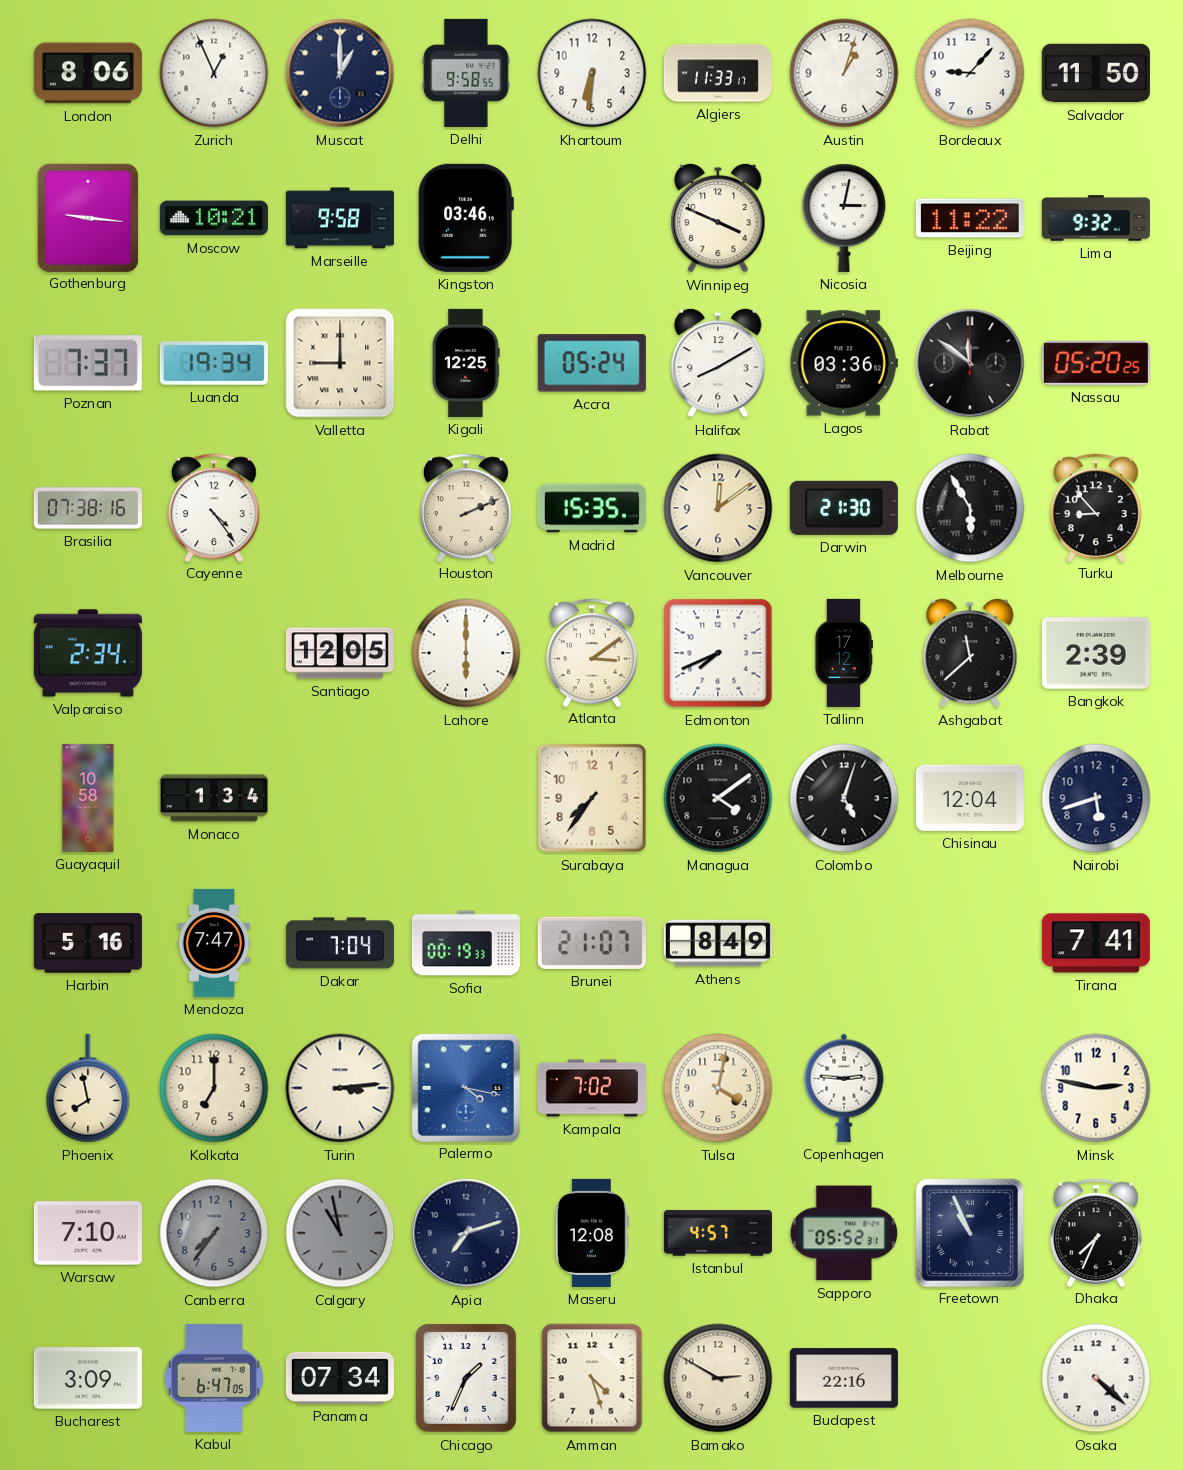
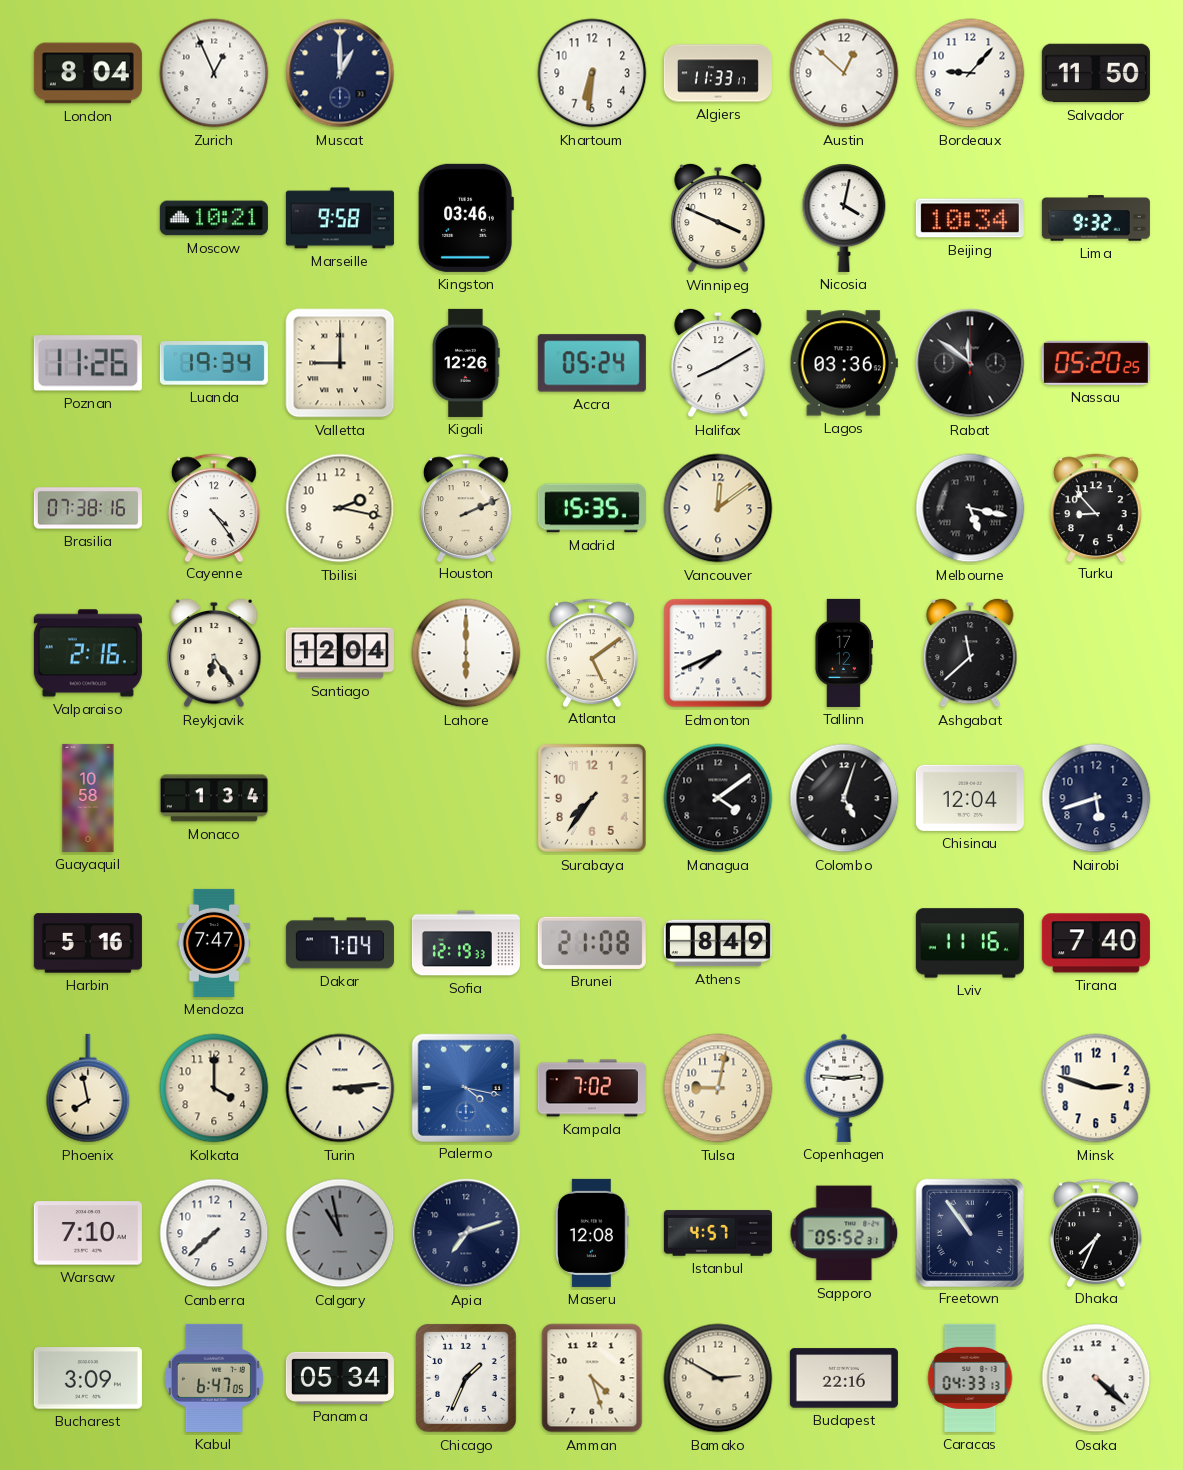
London: 8:06 -> 8:04 (88, 73)
Delhi: 9:58 -> none (466, 73)
Austin: 1:03 -> 12:52 (844, 73)
Gothenburg: 9:16 -> none (87, 217)
Nicosia: 3:02 -> 4:02 (844, 218)
Beijing: 11:22 -> 10:34 (970, 218)
Poznan: 7:37 -> 11:26 (88, 363)
Kigali: 12:25 -> 12:26 (466, 363)
Tbilisi: none -> 2:17 (340, 508)
Darwin: 21:30 -> none (844, 508)
Melbourne: 5:55 -> 5:17 (970, 508)
Valparaiso: 2:34 -> 2:16 (88, 653)
Reykjavik: none -> 6:24 (214, 653)
Santiago: 12:05 -> 12:04 (340, 653)
Atlanta: 3:09 -> 5:09 (593, 652)
Bangkok: 2:39 -> none (1096, 653)
Sofia: 00:19 -> 12:19 (466, 943)
Brunei: 21:07 -> 21:08 (592, 943)
Lviv: none -> 11:16 (970, 943)
Tirana: 7:41 -> 7:40 (1096, 943)
Kolkata: 7:00 -> 4:00 (214, 1088)
Tulsa: 4:02 -> 9:02 (718, 1088)
Minsk: 2:47 -> 2:48 (1096, 1088)
Canberra: 7:36 -> 7:38 (214, 1233)
Canberra dial: grey -> white (214, 1233)
Freetown: 10:56 -> 10:54 (969, 1232)
Panama: 07:34 -> 05:34 (340, 1378)
Caracas: none -> 04:33 (970, 1378)
